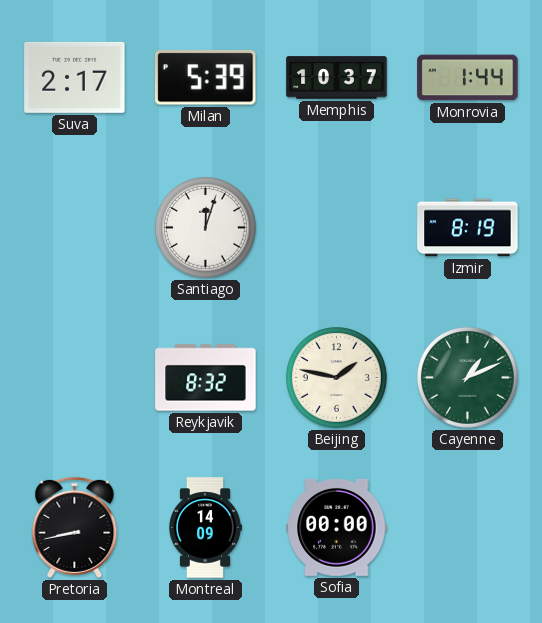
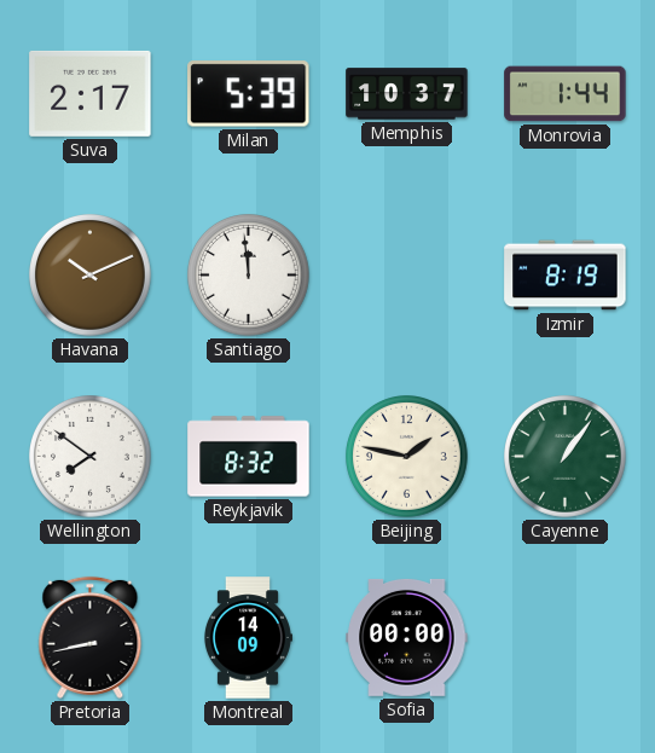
Havana: none -> 10:11 (91, 276)
Santiago: 12:03 -> 11:59 (249, 276)
Wellington: none -> 7:51 (91, 457)
Cayenne: 1:11 -> 1:06 (566, 457)
